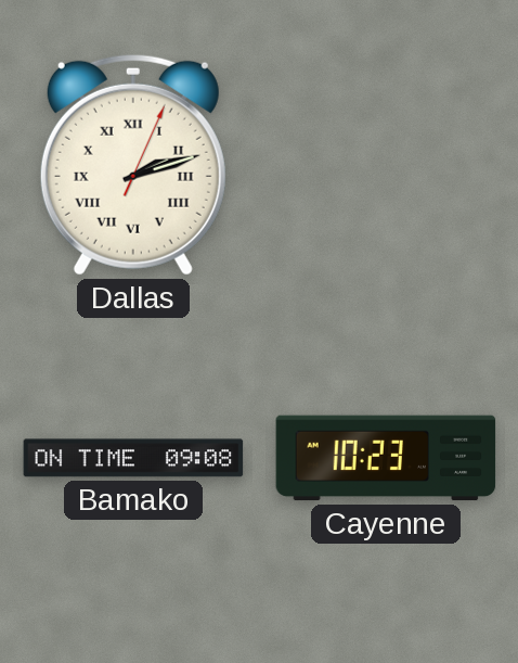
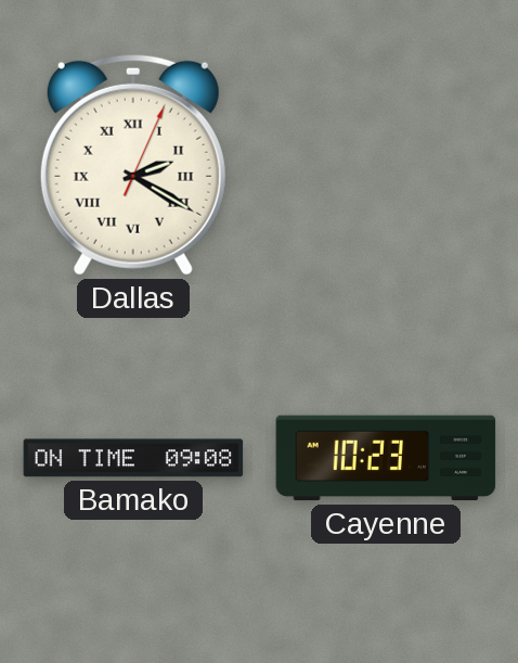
Dallas: 2:12 -> 2:20 (133, 165)
